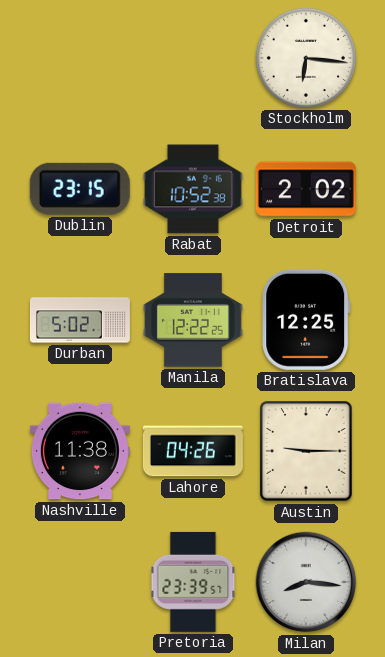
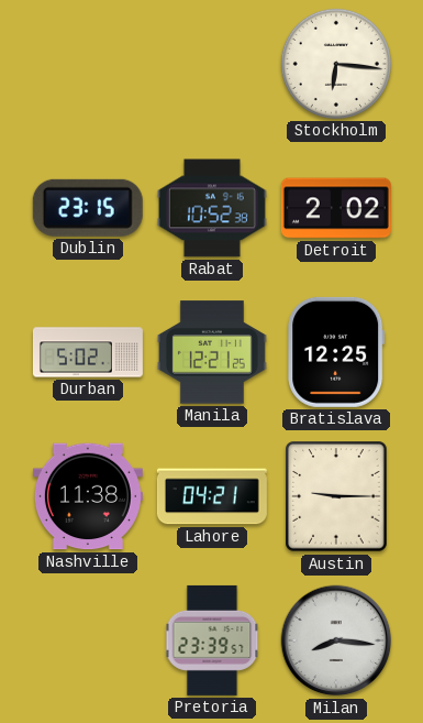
Manila: 12:22 -> 12:21 (212, 352)
Lahore: 04:26 -> 04:21 (212, 496)
